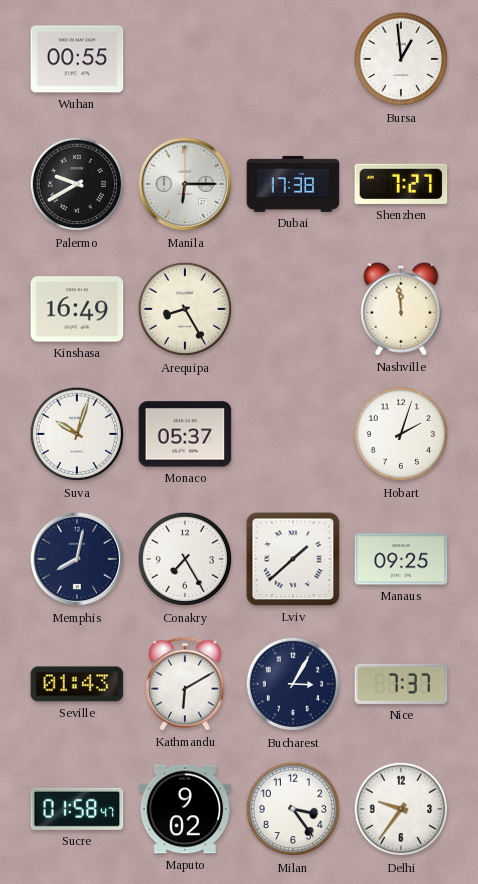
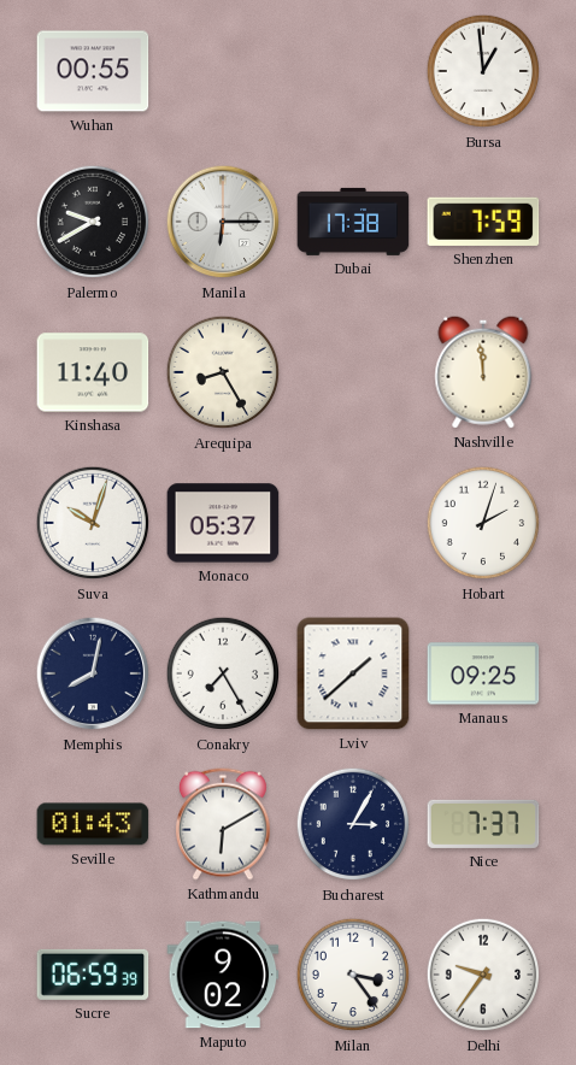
Shenzhen: 7:27 -> 7:59 (483, 222)
Kinshasa: 16:49 -> 11:40 (93, 372)
Sucre: 01:58 -> 06:59 (93, 975)
